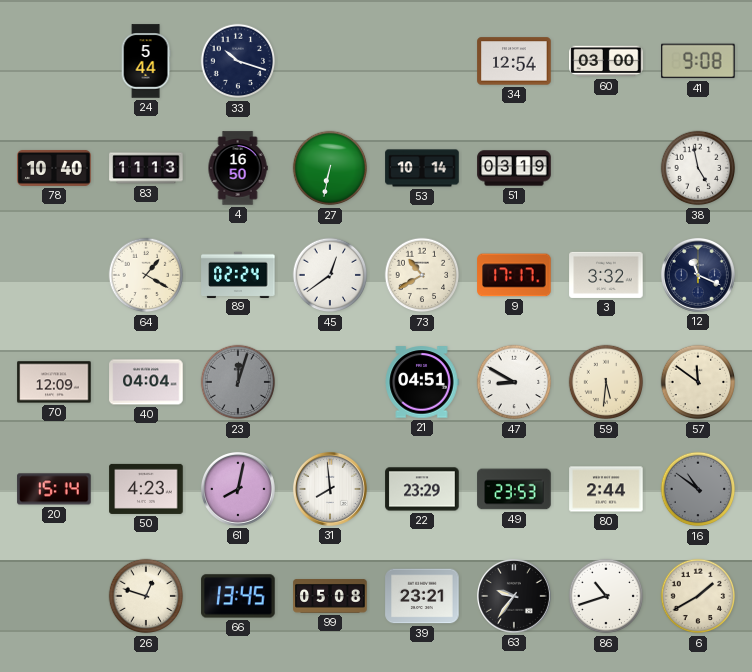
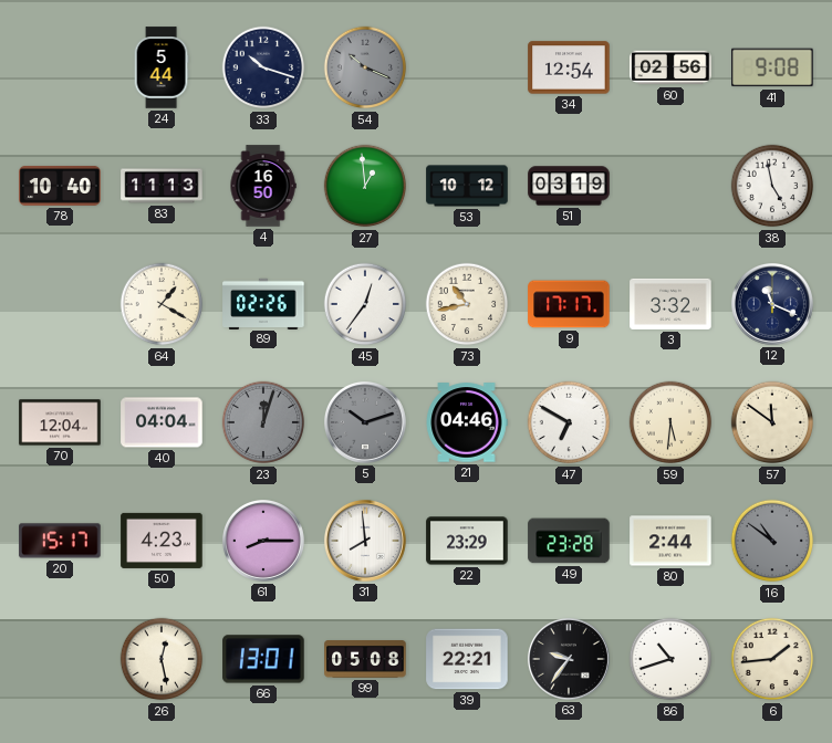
54: none -> 10:19 (365, 67)
60: 03:00 -> 02:56 (670, 67)
27: 6:32 -> 12:59 (365, 186)
53: 10:14 -> 10:12 (467, 186)
89: 02:24 -> 02:26 (263, 303)
45: 12:39 -> 12:36 (365, 304)
73: 10:40 -> 10:43 (467, 304)
70: 12:09 -> 12:04 (60, 422)
5: none -> 10:12 (365, 422)
21: 04:51 -> 04:46 (467, 422)
47: 8:50 -> 6:50 (569, 422)
20: 15:14 -> 15:17 (60, 541)
61: 8:02 -> 8:15 (263, 541)
49: 23:53 -> 23:28 (569, 541)
26: 12:48 -> 12:28 (162, 659)
66: 13:45 -> 13:01 (263, 659)
39: 23:21 -> 22:21 (467, 659)
6: 1:40 -> 1:44 (772, 659)
